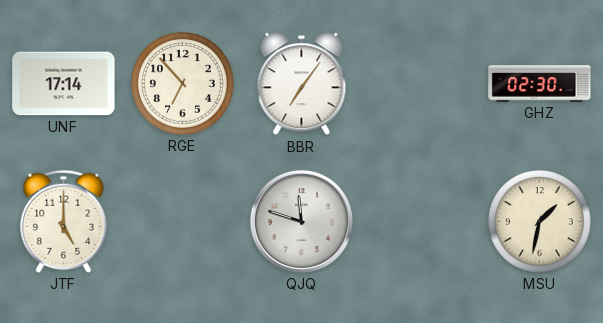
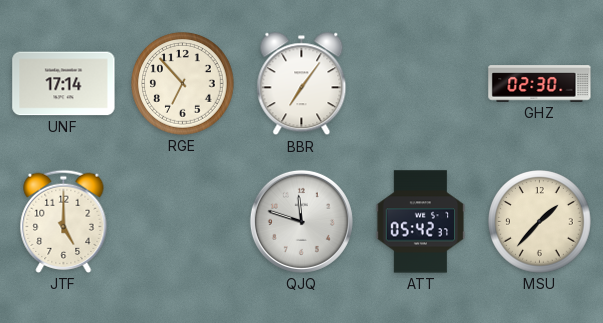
ATT: none -> 05:42 (421, 222)
MSU: 1:32 -> 1:37 (540, 222)
